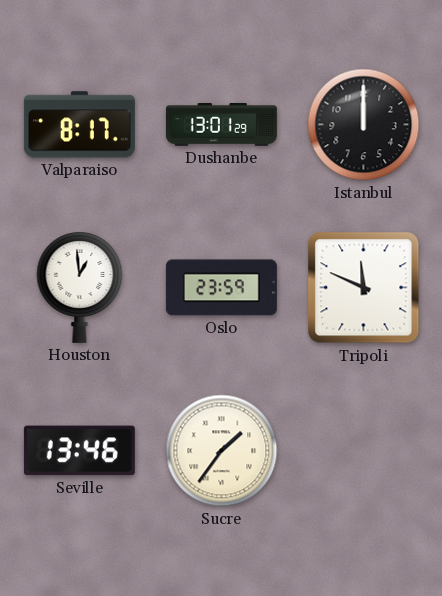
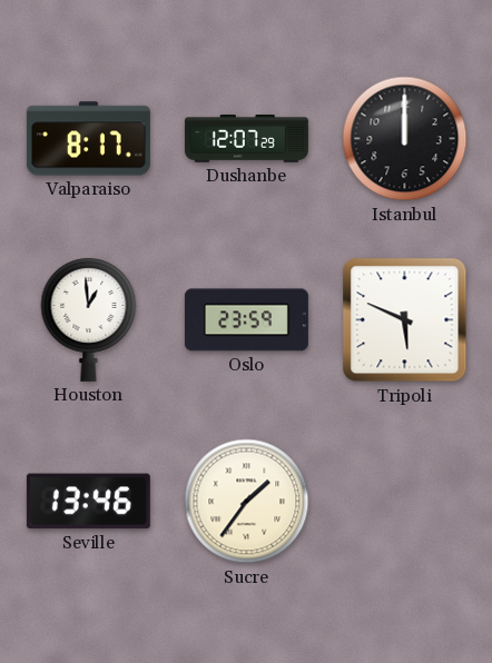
Dushanbe: 13:01 -> 12:07 (246, 139)
Tripoli: 11:49 -> 5:49 (405, 320)
